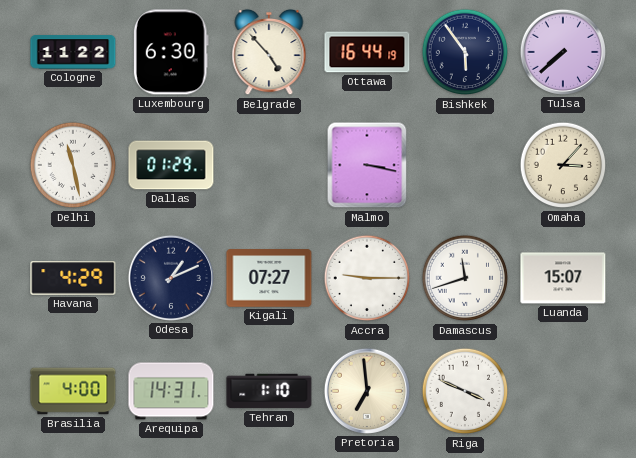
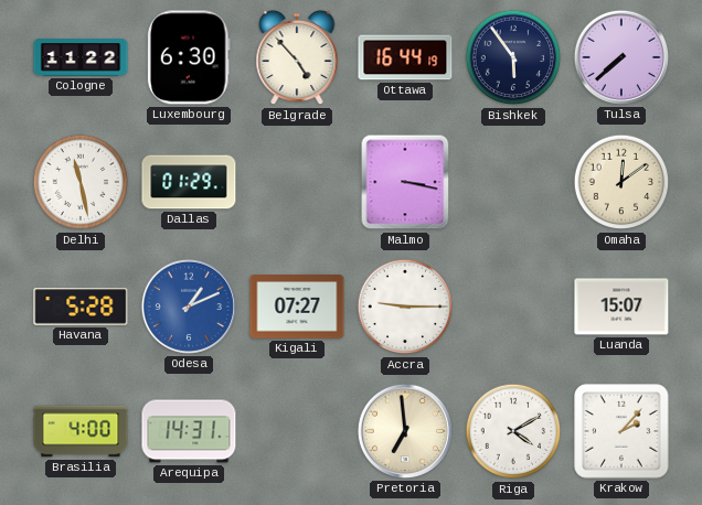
Omaha: 3:07 -> 12:09 (621, 182)
Havana: 4:29 -> 5:28 (81, 307)
Odesa dial: navy -> blue (189, 307)
Damascus: 11:42 -> none (465, 278)
Tehran: 1:10 -> none (269, 391)
Riga: 3:49 -> 4:10 (513, 431)
Krakow: none -> 2:07 (621, 431)
